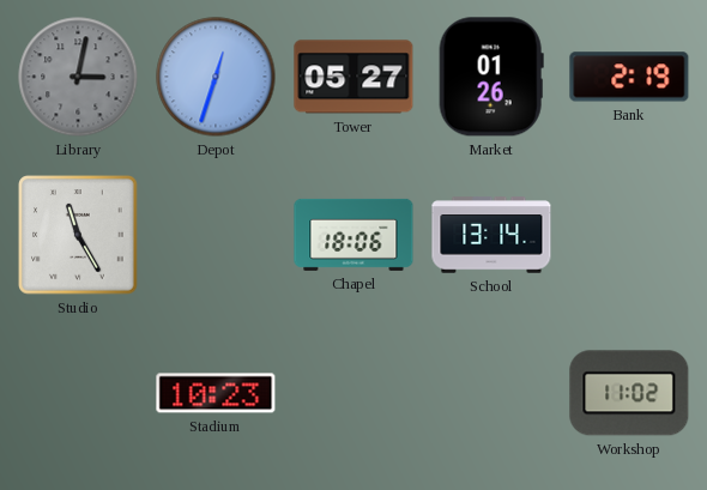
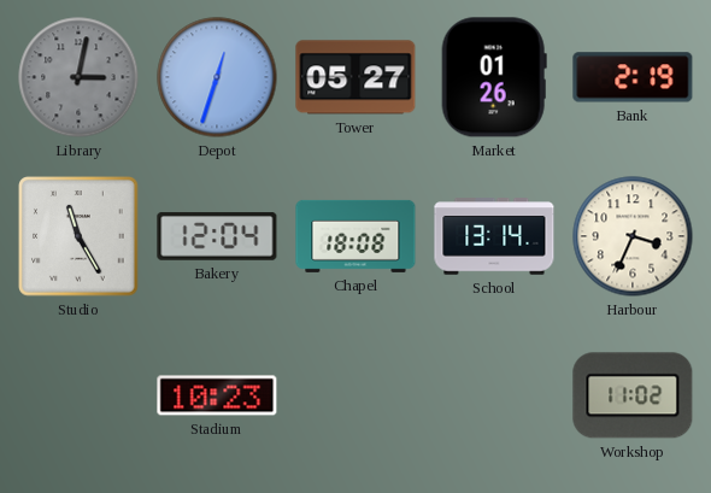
Bakery: none -> 12:04 (217, 236)
Chapel: 18:06 -> 18:08 (355, 236)
Harbour: none -> 3:34 (633, 236)
